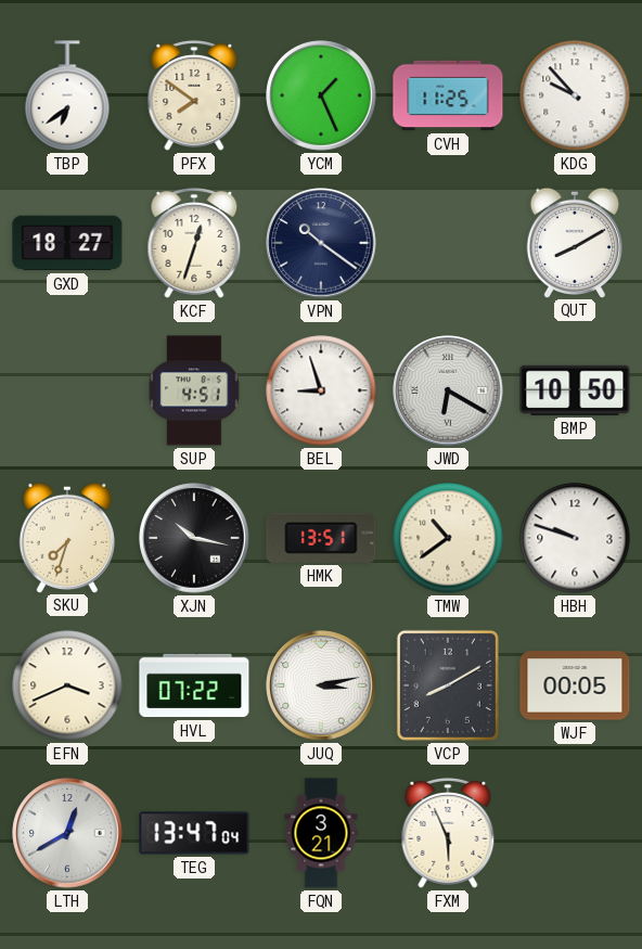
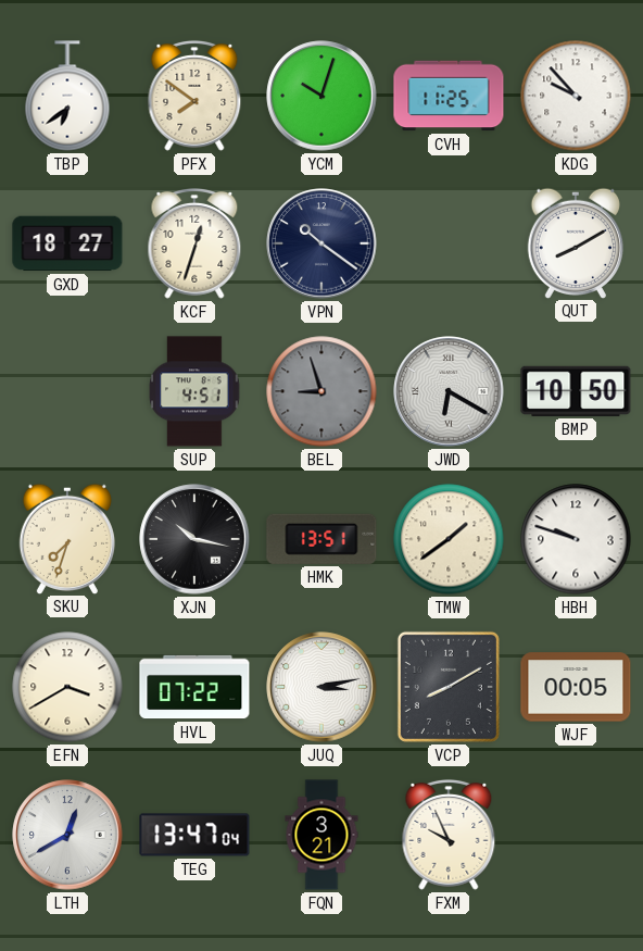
YCM: 1:26 -> 10:03 (321, 96)
BEL dial: white -> grey (321, 391)
TMW: 10:39 -> 1:39 (449, 539)
EFN: 3:41 -> 3:40 (67, 687)
FXM: 5:56 -> 9:56 (449, 835)
